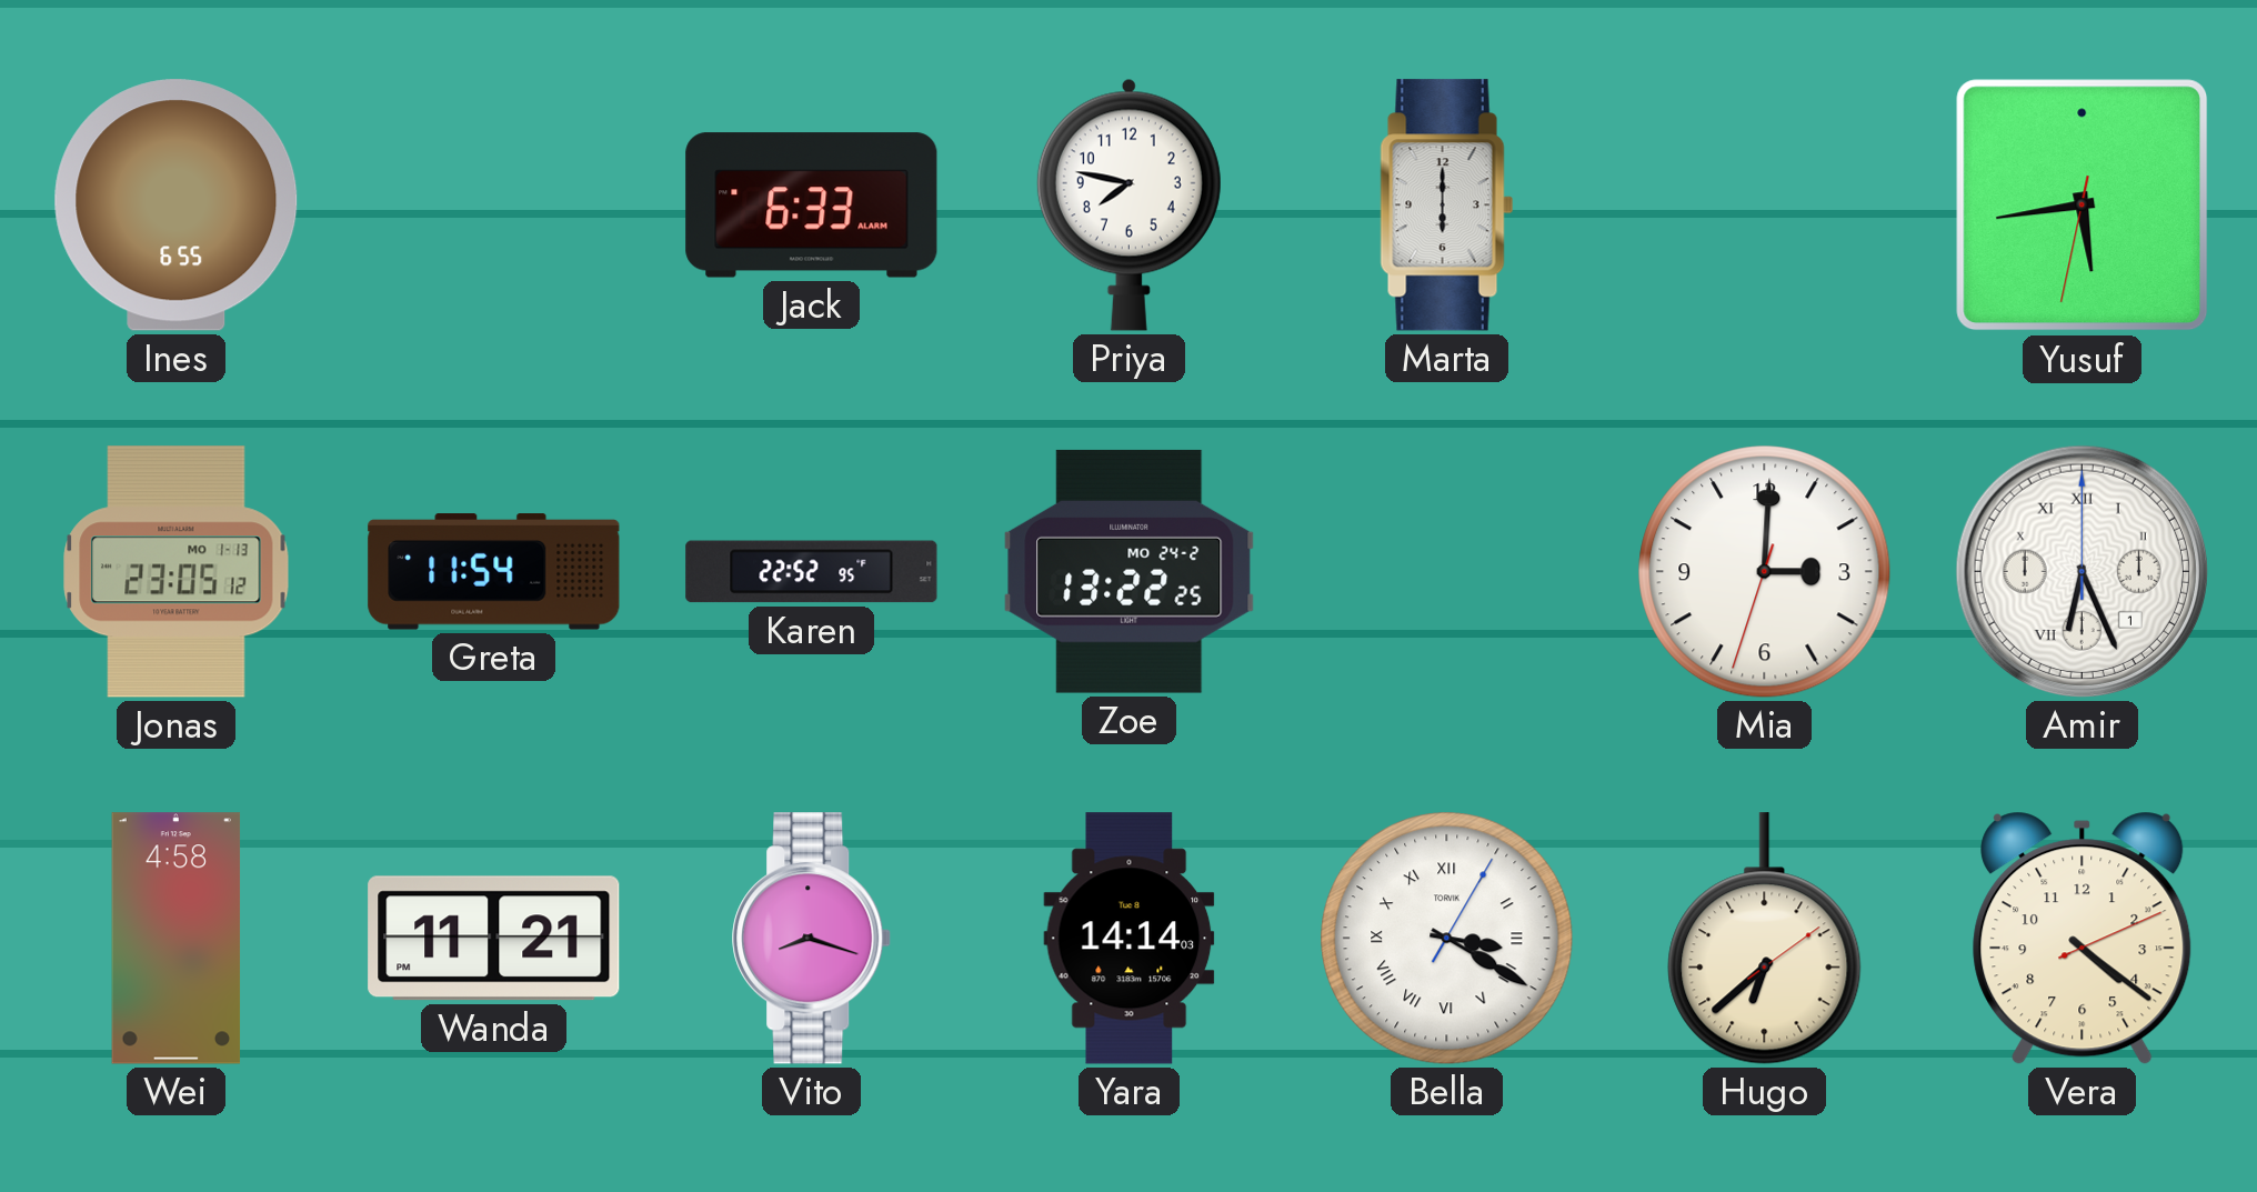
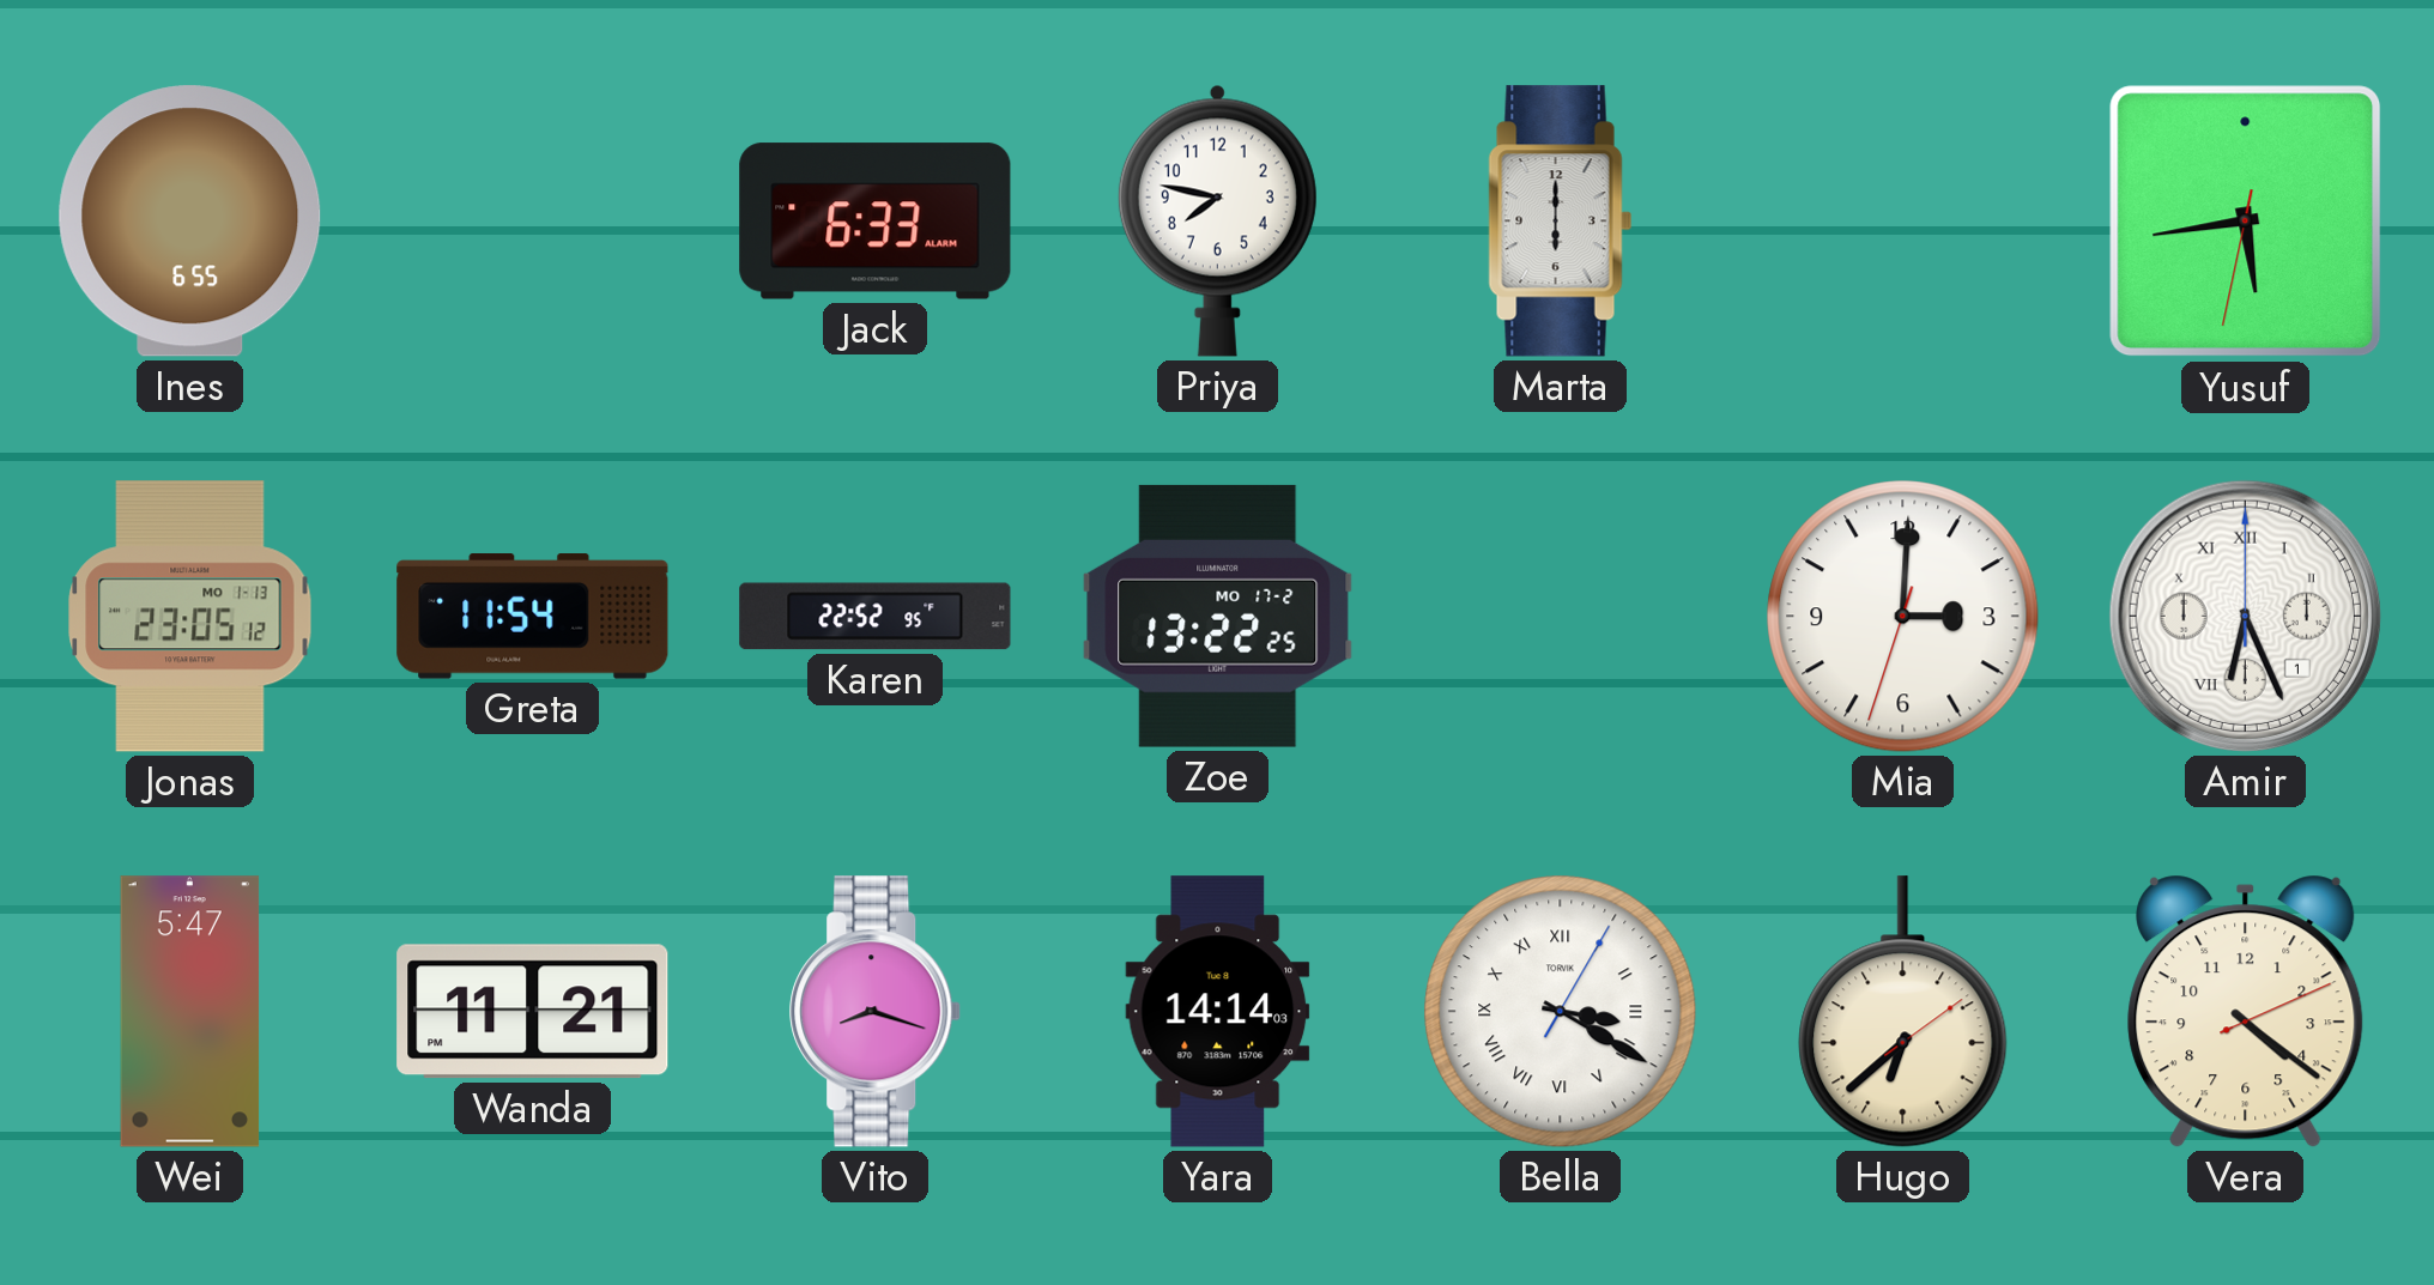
Zoe date: MO 24-2 -> MO 17-2 (1218, 616)
Wei: 4:58 -> 5:47 (190, 1012)
